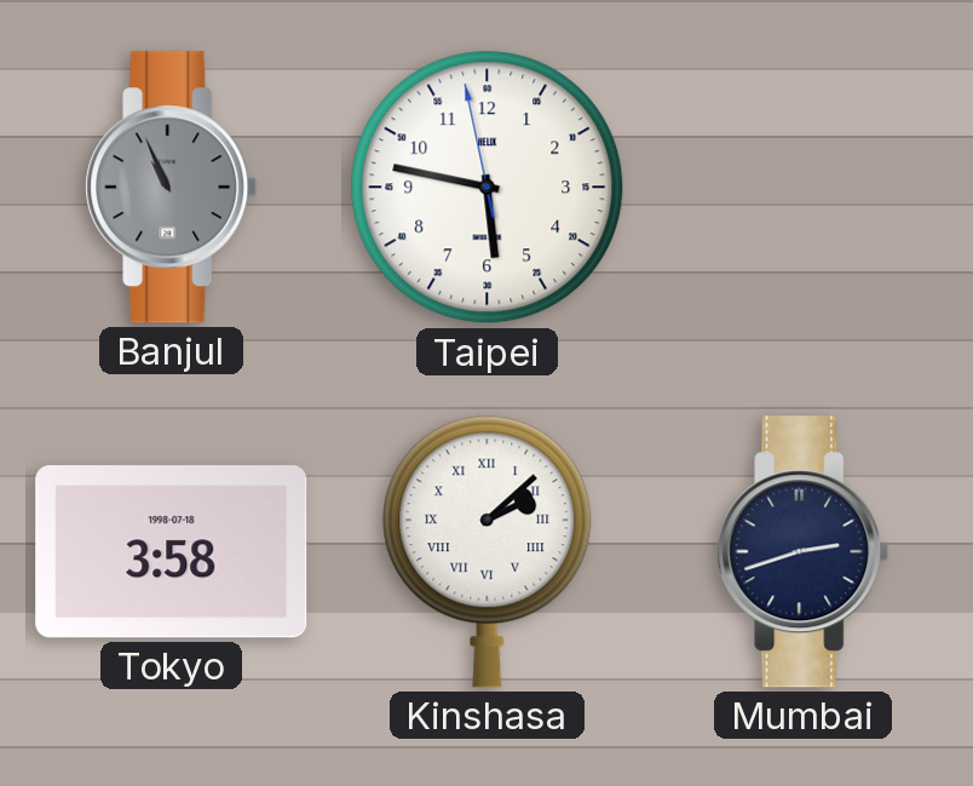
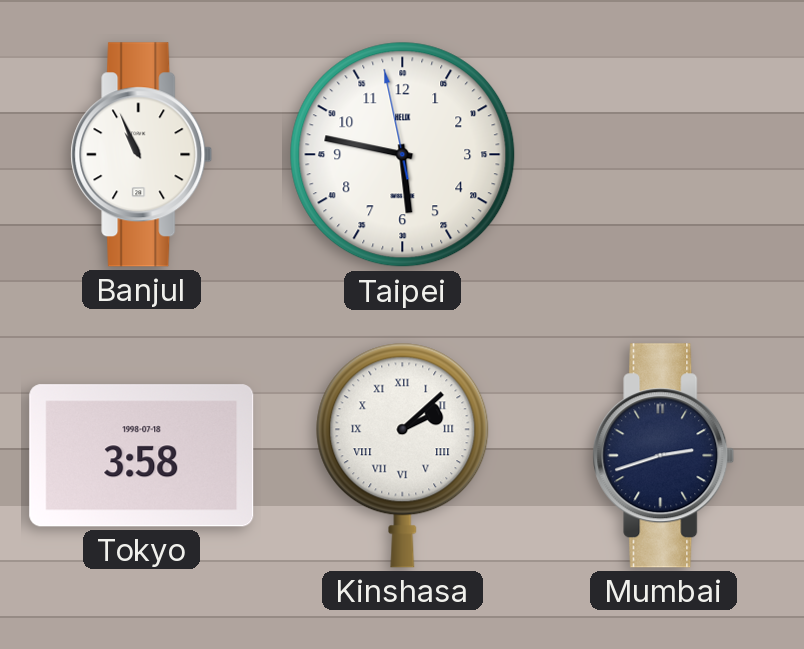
Banjul dial: grey -> white (142, 155)
